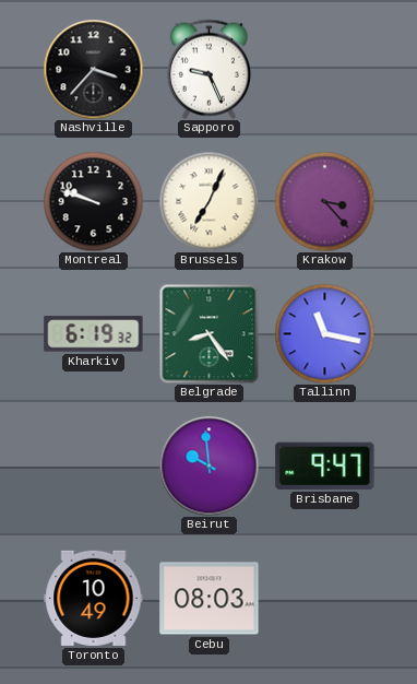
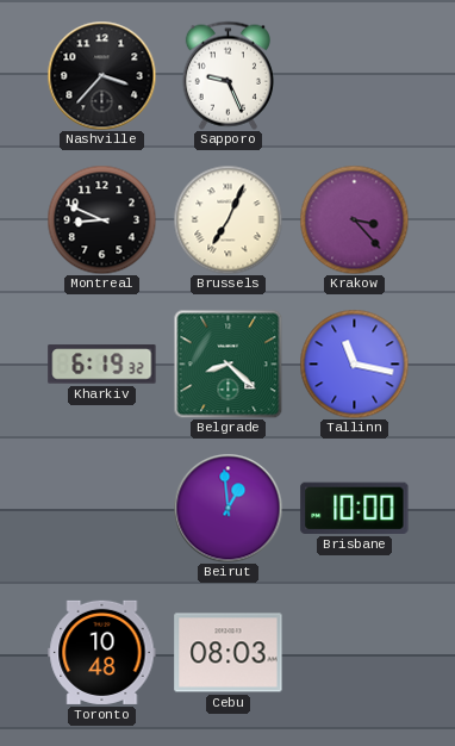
Montreal: 9:48 -> 8:49 (101, 219)
Belgrade: 8:24 -> 8:22 (227, 363)
Beirut: 9:59 -> 12:59 (227, 508)
Brisbane: 9:47 -> 10:00 (355, 508)
Toronto: 10:49 -> 10:48 (102, 652)
